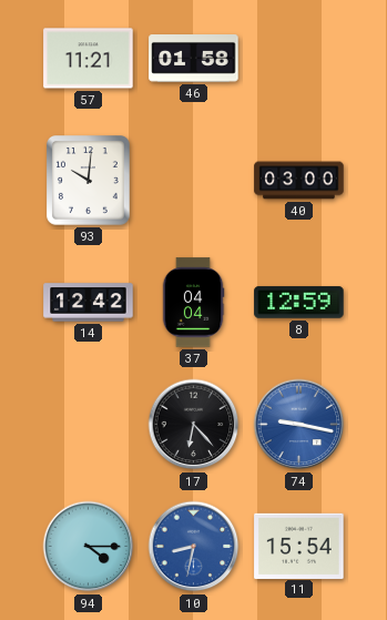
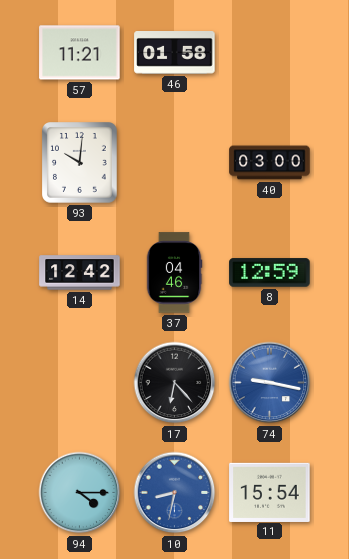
37: 04:04 -> 04:46 (174, 273)
